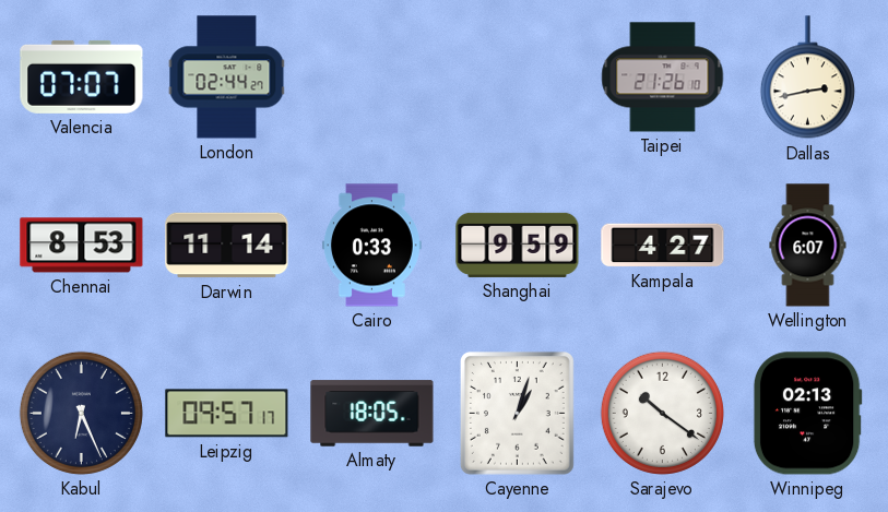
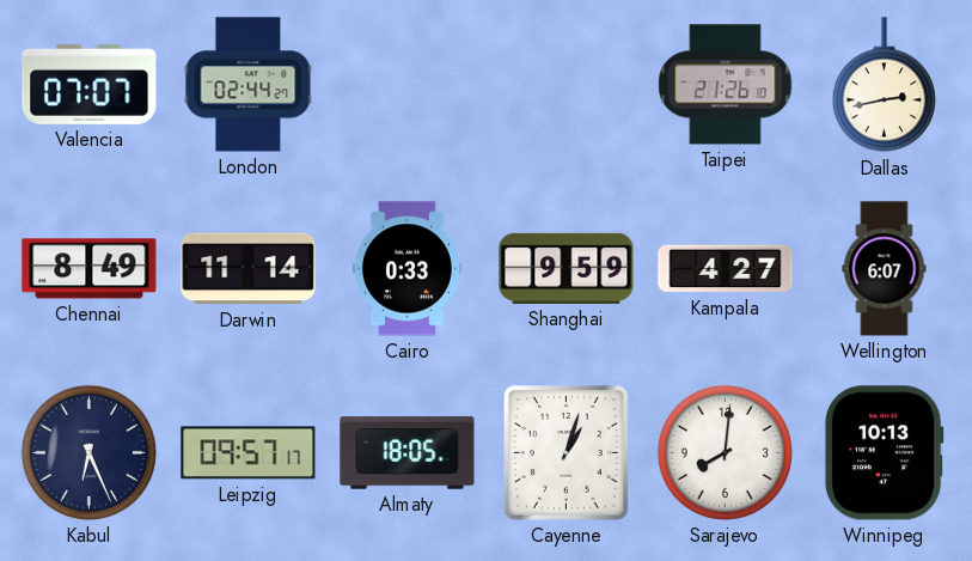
Chennai: 8:53 -> 8:49 (90, 269)
Sarajevo: 10:21 -> 8:01 (725, 452)
Winnipeg: 02:13 -> 10:13 (884, 453)
